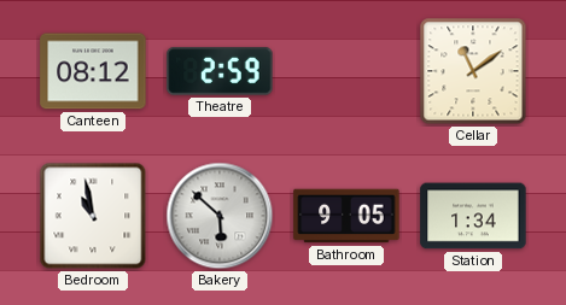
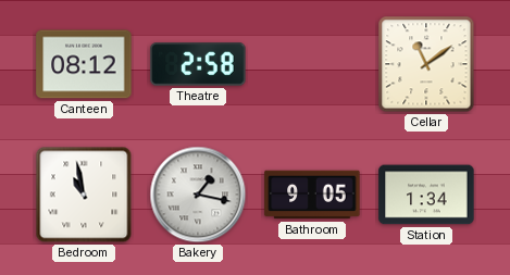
Theatre: 2:59 -> 2:58 (198, 64)
Bakery: 5:52 -> 1:17 (198, 195)
